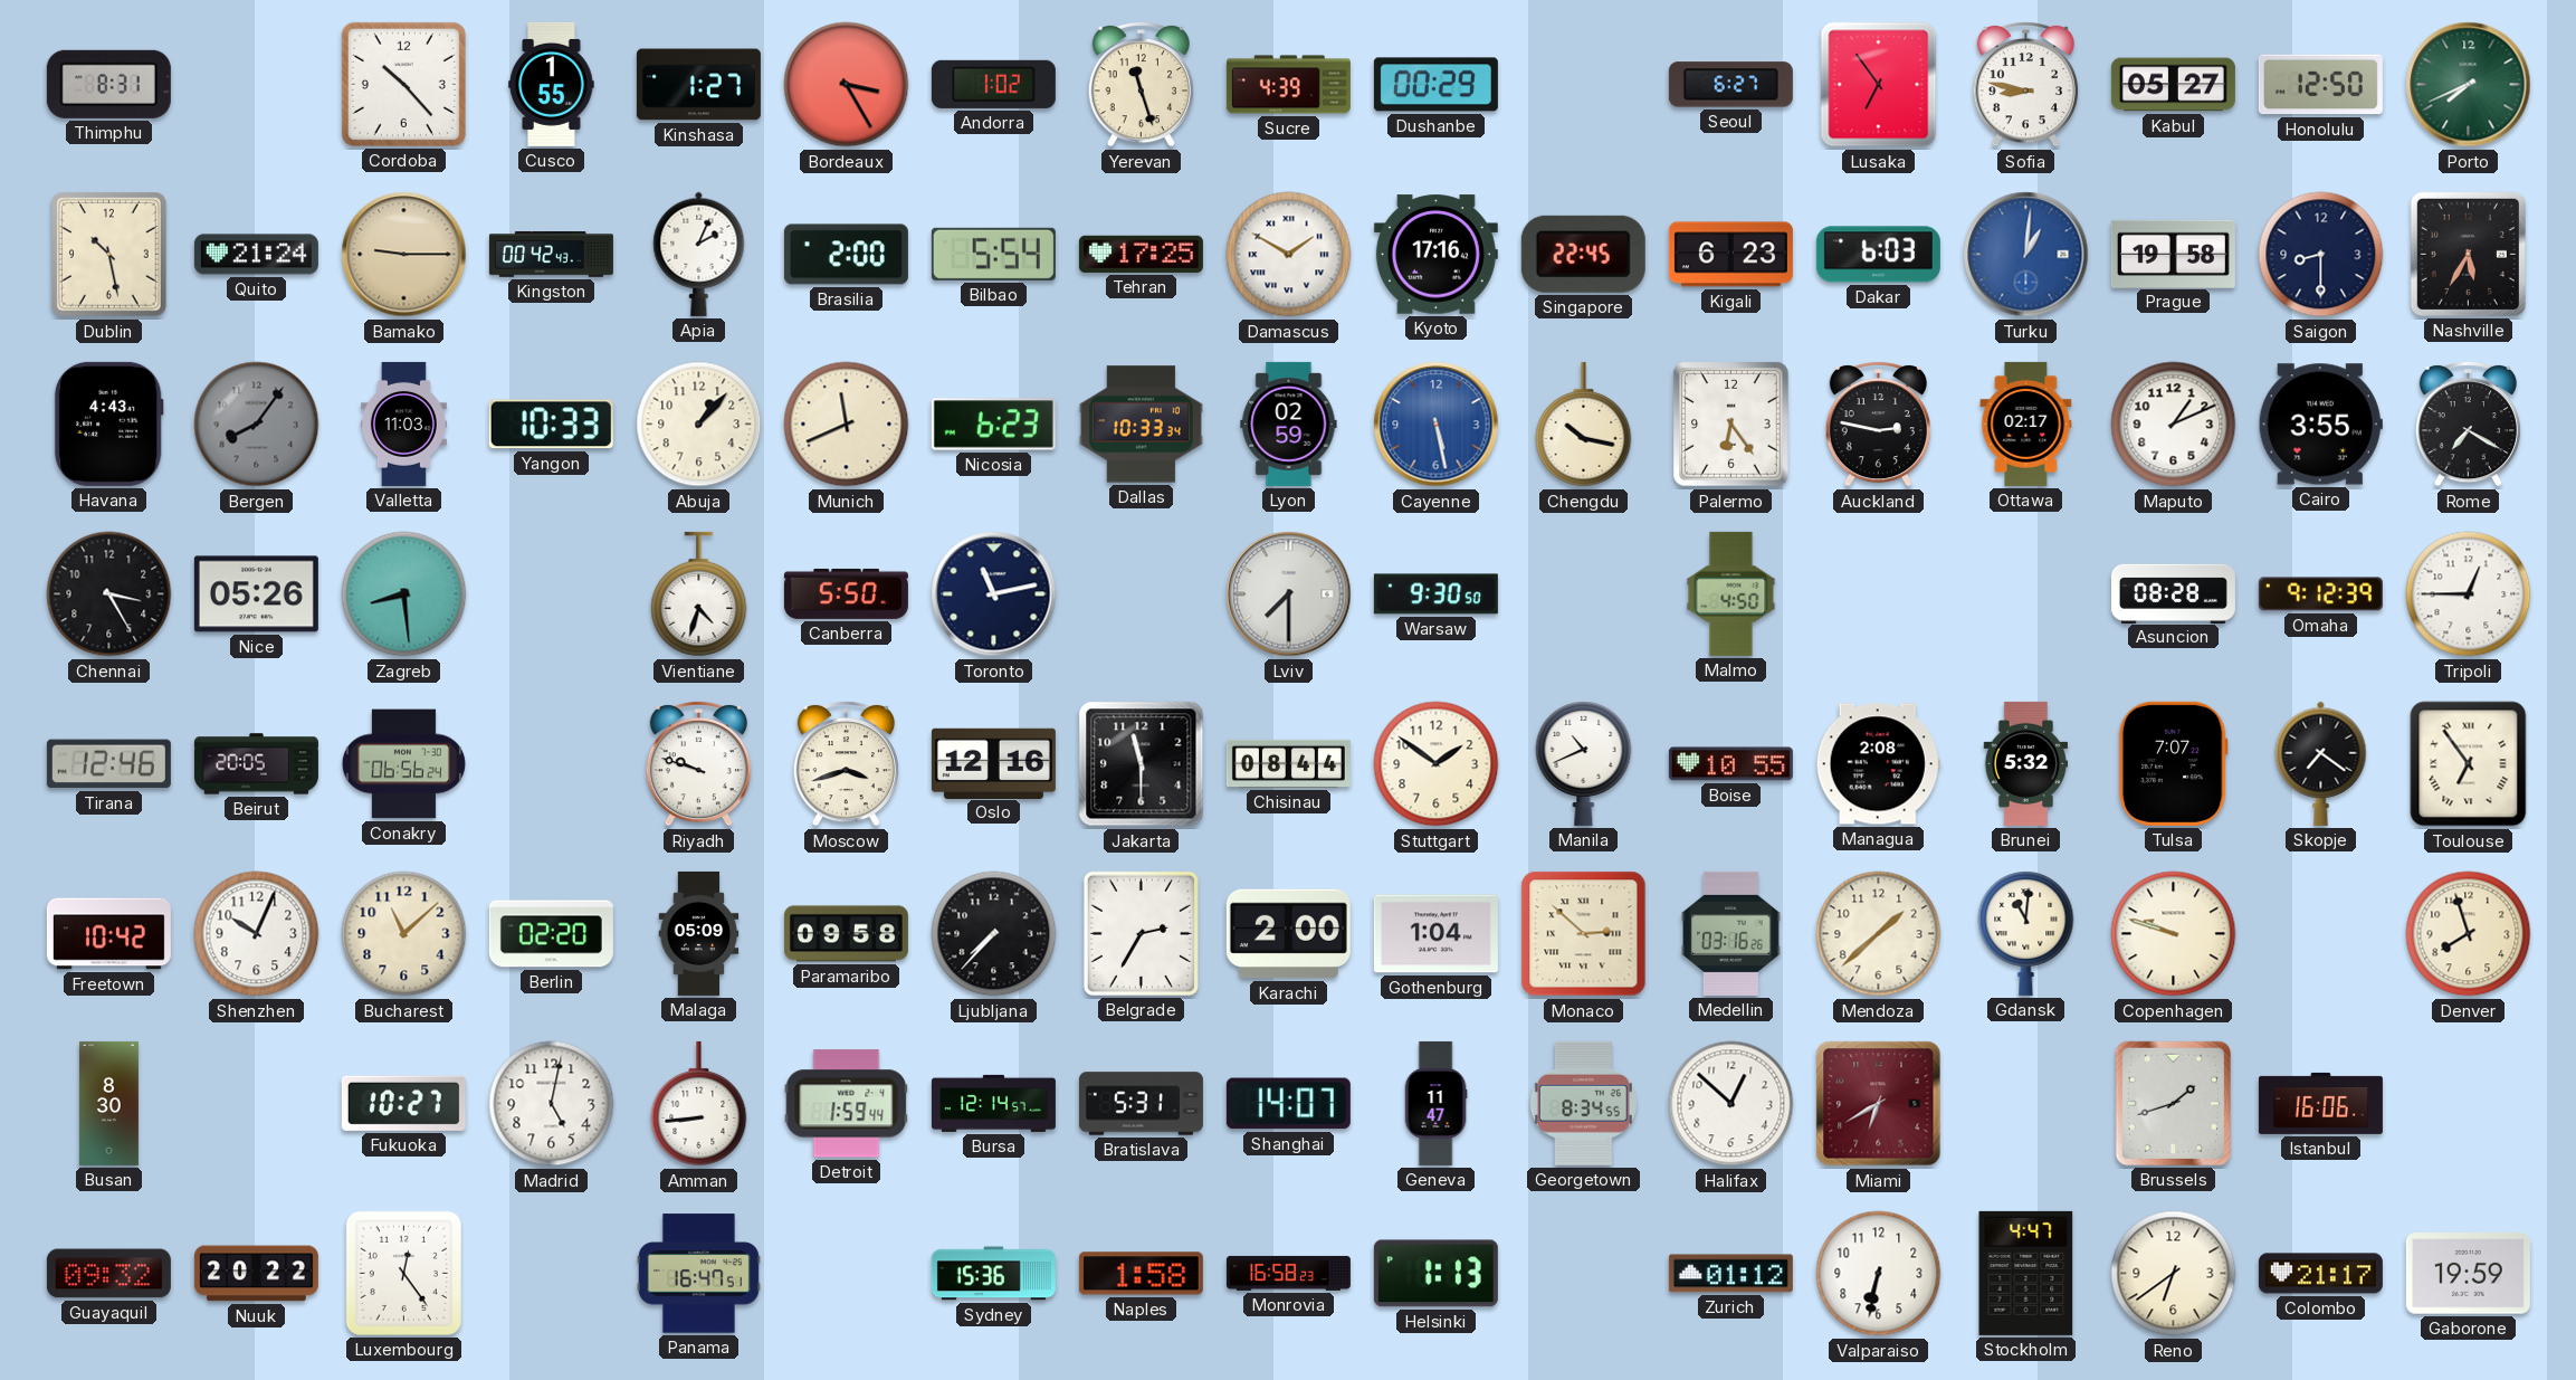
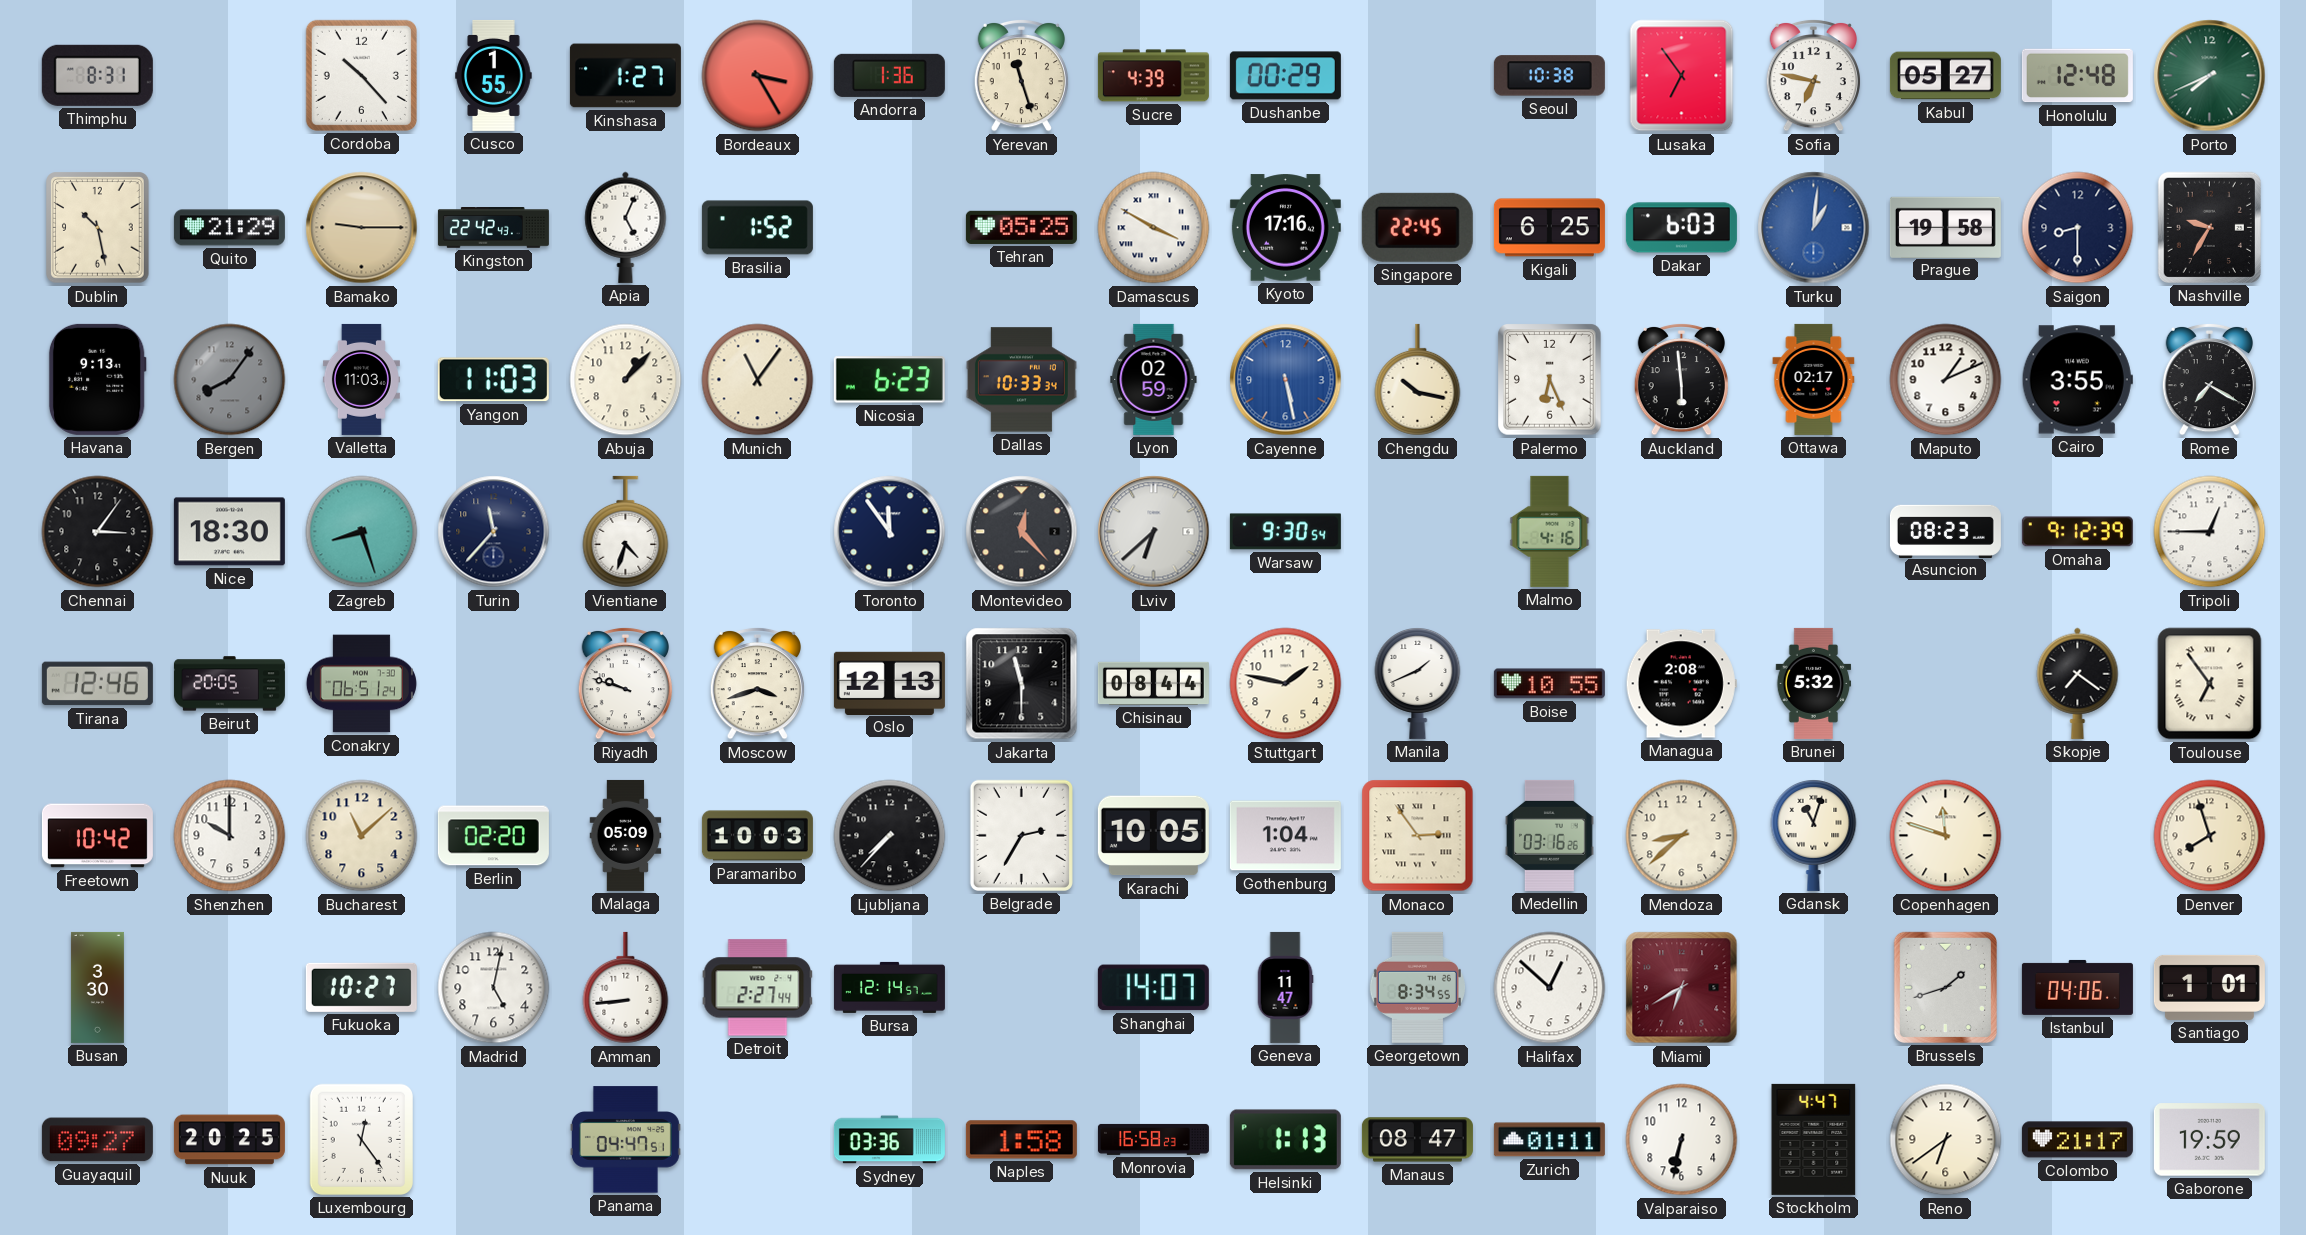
Andorra: 1:02 -> 1:36 (889, 75)
Seoul: 6:27 -> 10:38 (1549, 76)
Sofia: 8:47 -> 6:47 (1813, 75)
Honolulu: 12:50 -> 12:48 (2077, 76)
Quito: 21:24 -> 21:29 (229, 228)
Kingston: 00:42 -> 22:42 (493, 228)
Apia: 2:04 -> 5:04 (626, 227)
Brasilia: 2:00 -> 1:52 (757, 228)
Bilbao: 5:54 -> none (993, 254)
Tehran: 17:25 -> 05:25 (1021, 227)
Damascus: 1:50 -> 3:50 (1154, 228)
Kigali: 6:23 -> 6:25 (1549, 228)
Nashville: 5:35 -> 9:35 (2209, 227)
Havana: 4:43 -> 9:13 (97, 379)
Yangon: 10:33 -> 11:03 (493, 380)
Munich: 11:41 -> 11:06 (758, 380)
Palermo: 6:24 -> 6:26 (1550, 380)
Auckland: 2:47 -> 5:59 (1681, 379)
Chennai: 3:25 -> 3:06 (98, 532)
Nice: 05:26 -> 18:30 (229, 532)
Zagreb: 8:29 -> 8:27 (362, 532)
Turin: none -> 11:37 (494, 532)
Canberra: 5:50 -> none (846, 593)
Toronto: 11:13 -> 11:54 (890, 532)
Montevideo: none -> 12:23 (1022, 532)
Lviv: 7:30 -> 6:38 (1154, 532)
Warsaw: 9:30:50 -> 9:30:54 (1285, 532)
Malmo: 4:50 -> 4:16 (1550, 531)
Asuncion: 08:28 -> 08:23 (1945, 531)
Conakry: 06:56 -> 06:51 (361, 684)
Oslo: 12:16 -> 12:13 (889, 683)
Stuttgart: 1:51 -> 1:47 (1286, 684)
Manila: 10:41 -> 1:41 (1418, 684)
Tulsa: 7:07 -> none (2173, 763)
Shenzhen: 10:04 -> 10:00 (230, 836)
Paramaribo: 09:58 -> 10:03 (757, 836)
Karachi: 2:00 -> 10:05 (1153, 836)
Monaco: 2:52 -> 2:54 (1418, 836)
Mendoza: 1:38 -> 8:38 (1682, 836)
Gdansk: 11:01 -> 11:03 (1814, 836)
Copenhagen: 9:48 -> 11:48 (1946, 836)
Busan: 8:30 -> 3:30 (97, 987)
Detroit: 1:59 -> 2:27 (758, 988)
Bratislava: 5:31 -> none (1141, 1104)
Istanbul: 16:06 -> 04:06 (2077, 987)
Santiago: none -> 1:01 (2209, 987)
Guayaquil: 09:32 -> 09:27 (97, 1140)
Nuuk: 20:22 -> 20:25 (229, 1140)
Panama: 16:47 -> 04:47 (625, 1140)
Sydney: 15:36 -> 03:36 (889, 1140)
Manaus: none -> 08:47 (1417, 1140)
Zurich: 01:12 -> 01:11 (1549, 1140)
